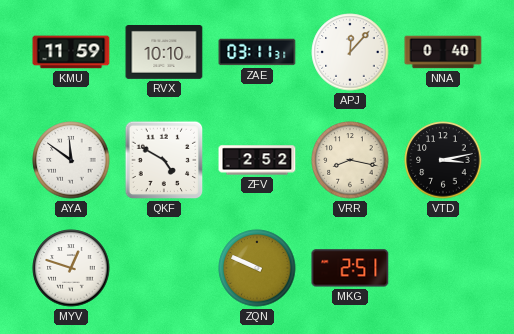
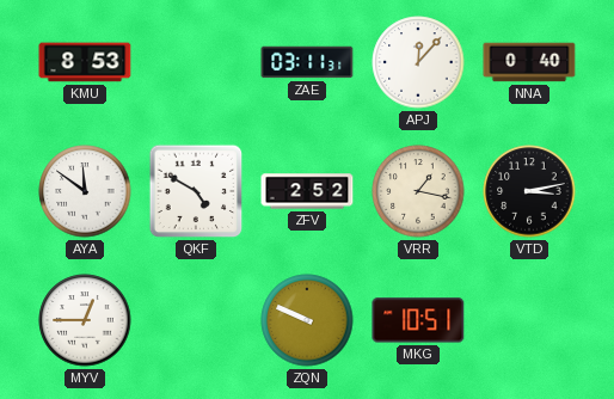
KMU: 11:59 -> 8:53 (85, 62)
RVX: 10:10 -> none (164, 53)
VRR: 8:17 -> 1:17 (418, 191)
MYV: 12:48 -> 12:45 (85, 320)
MKG: 2:51 -> 10:51 (418, 320)
